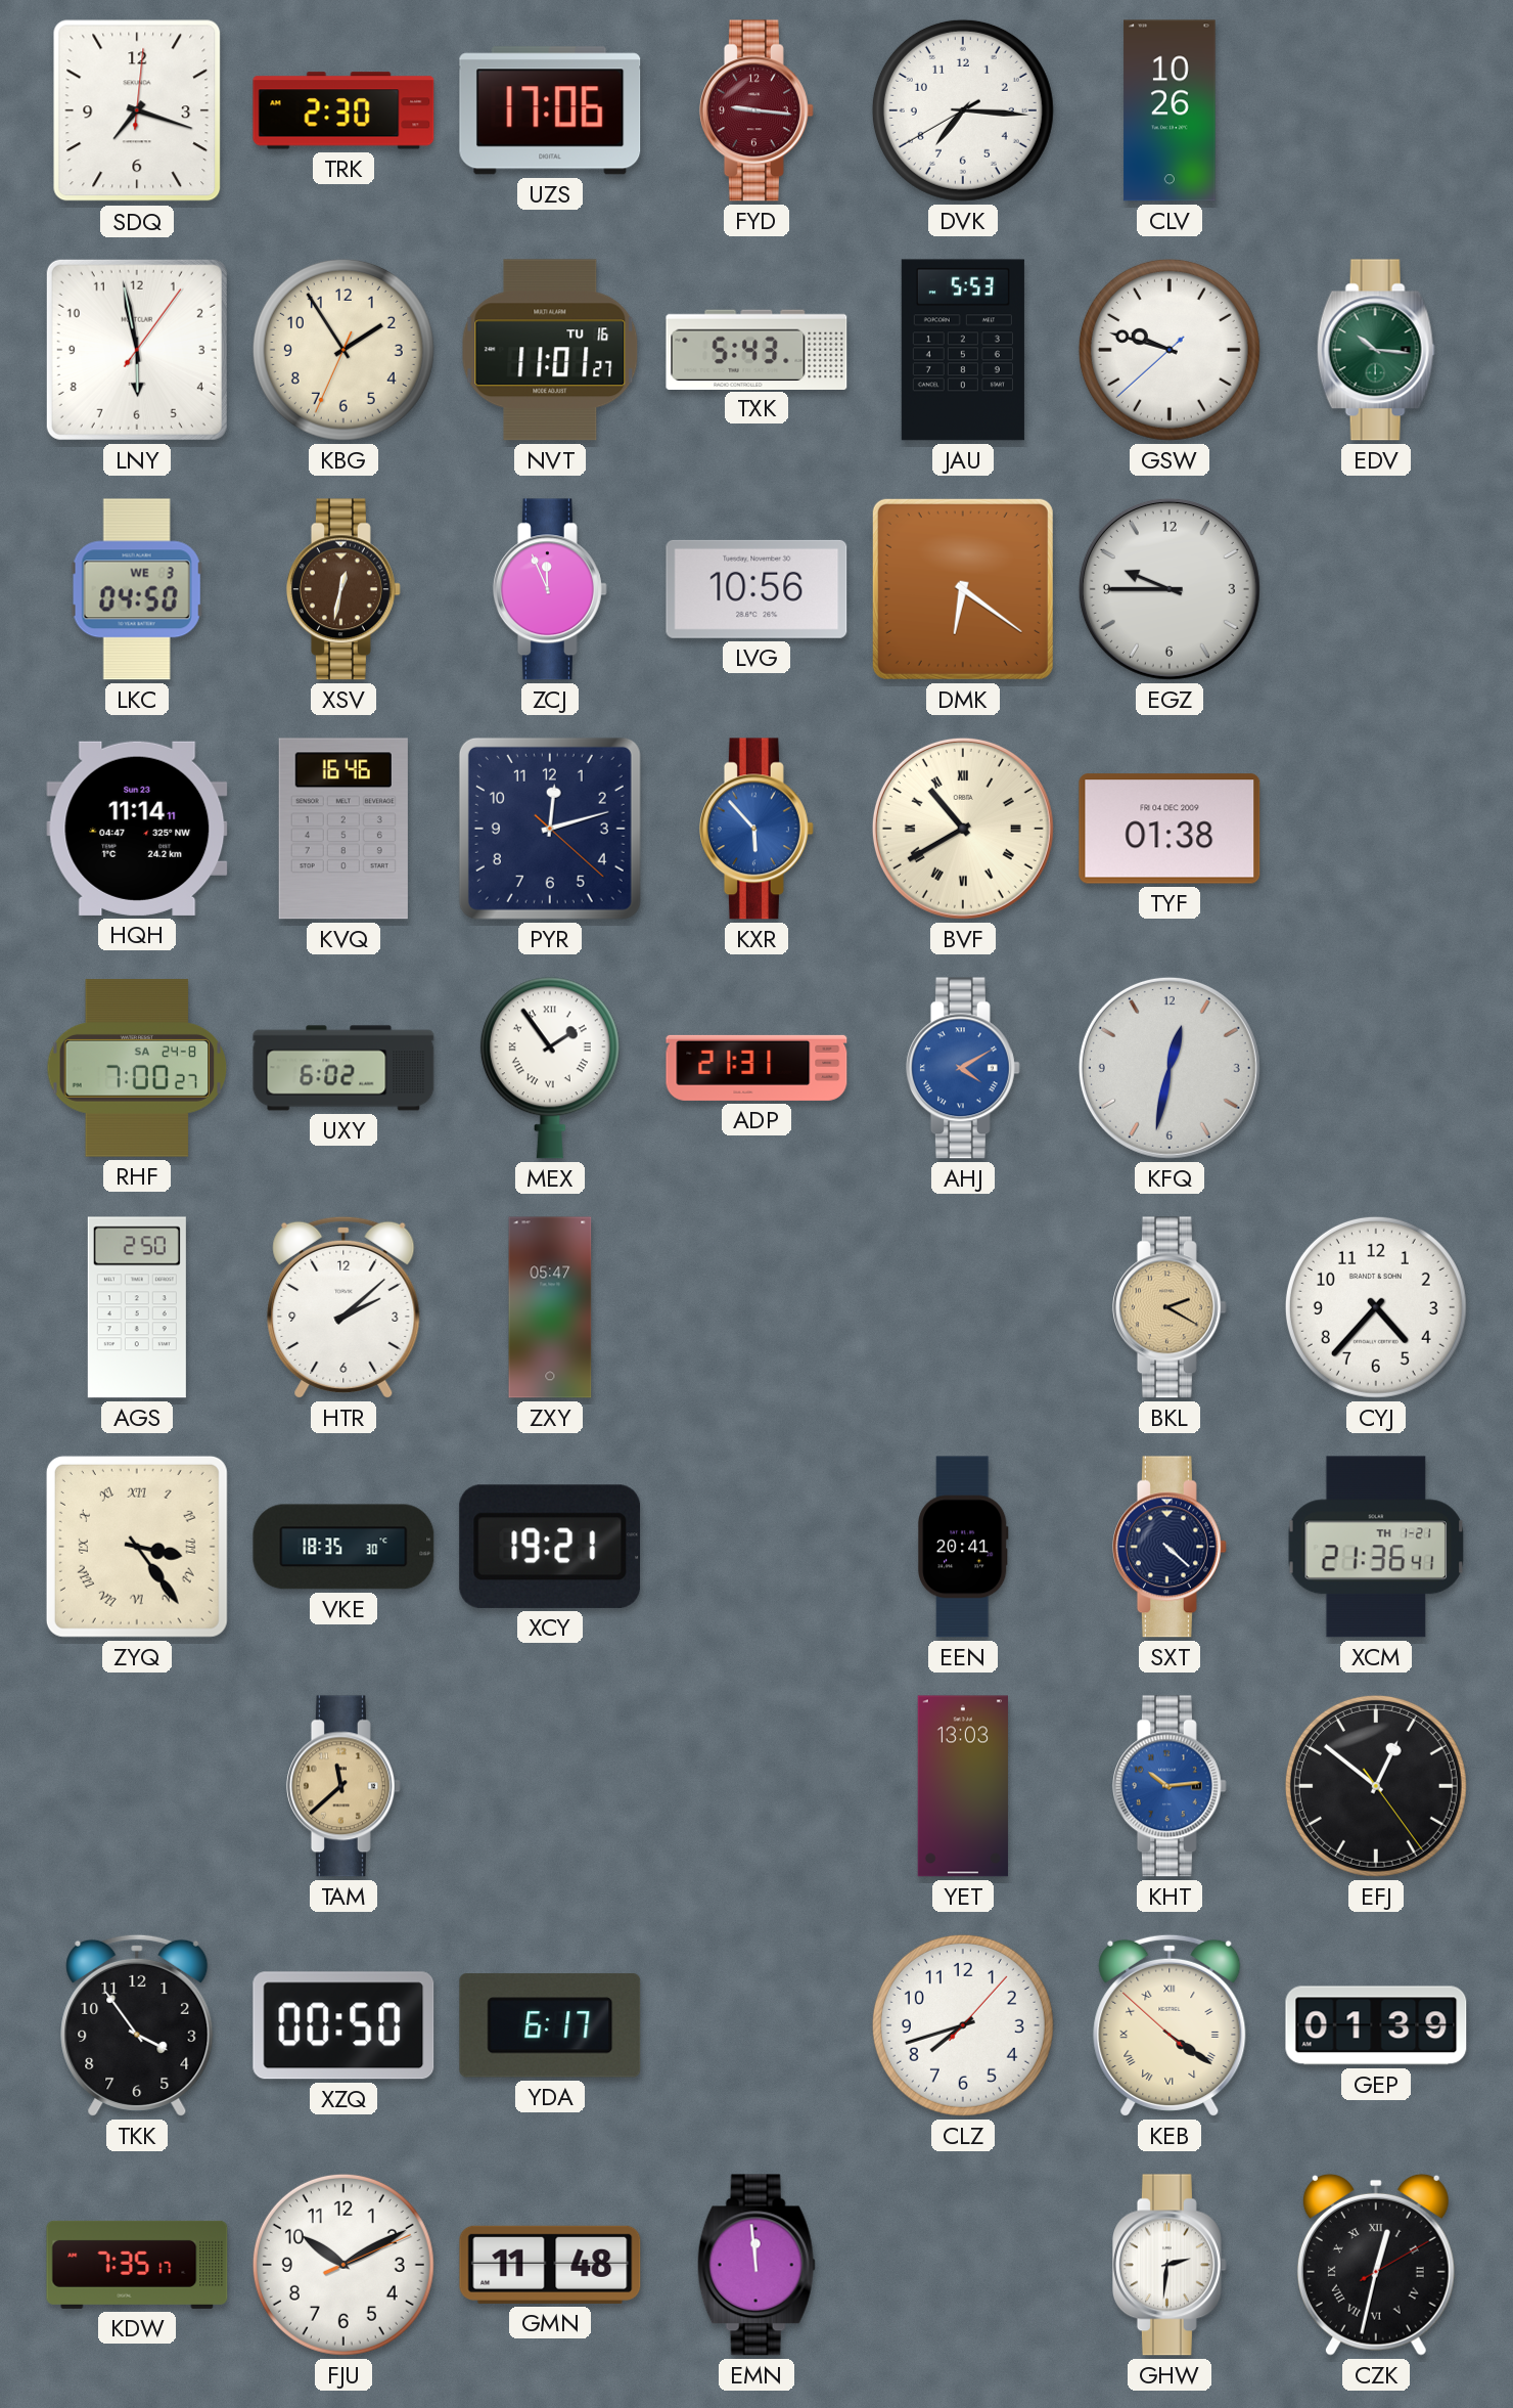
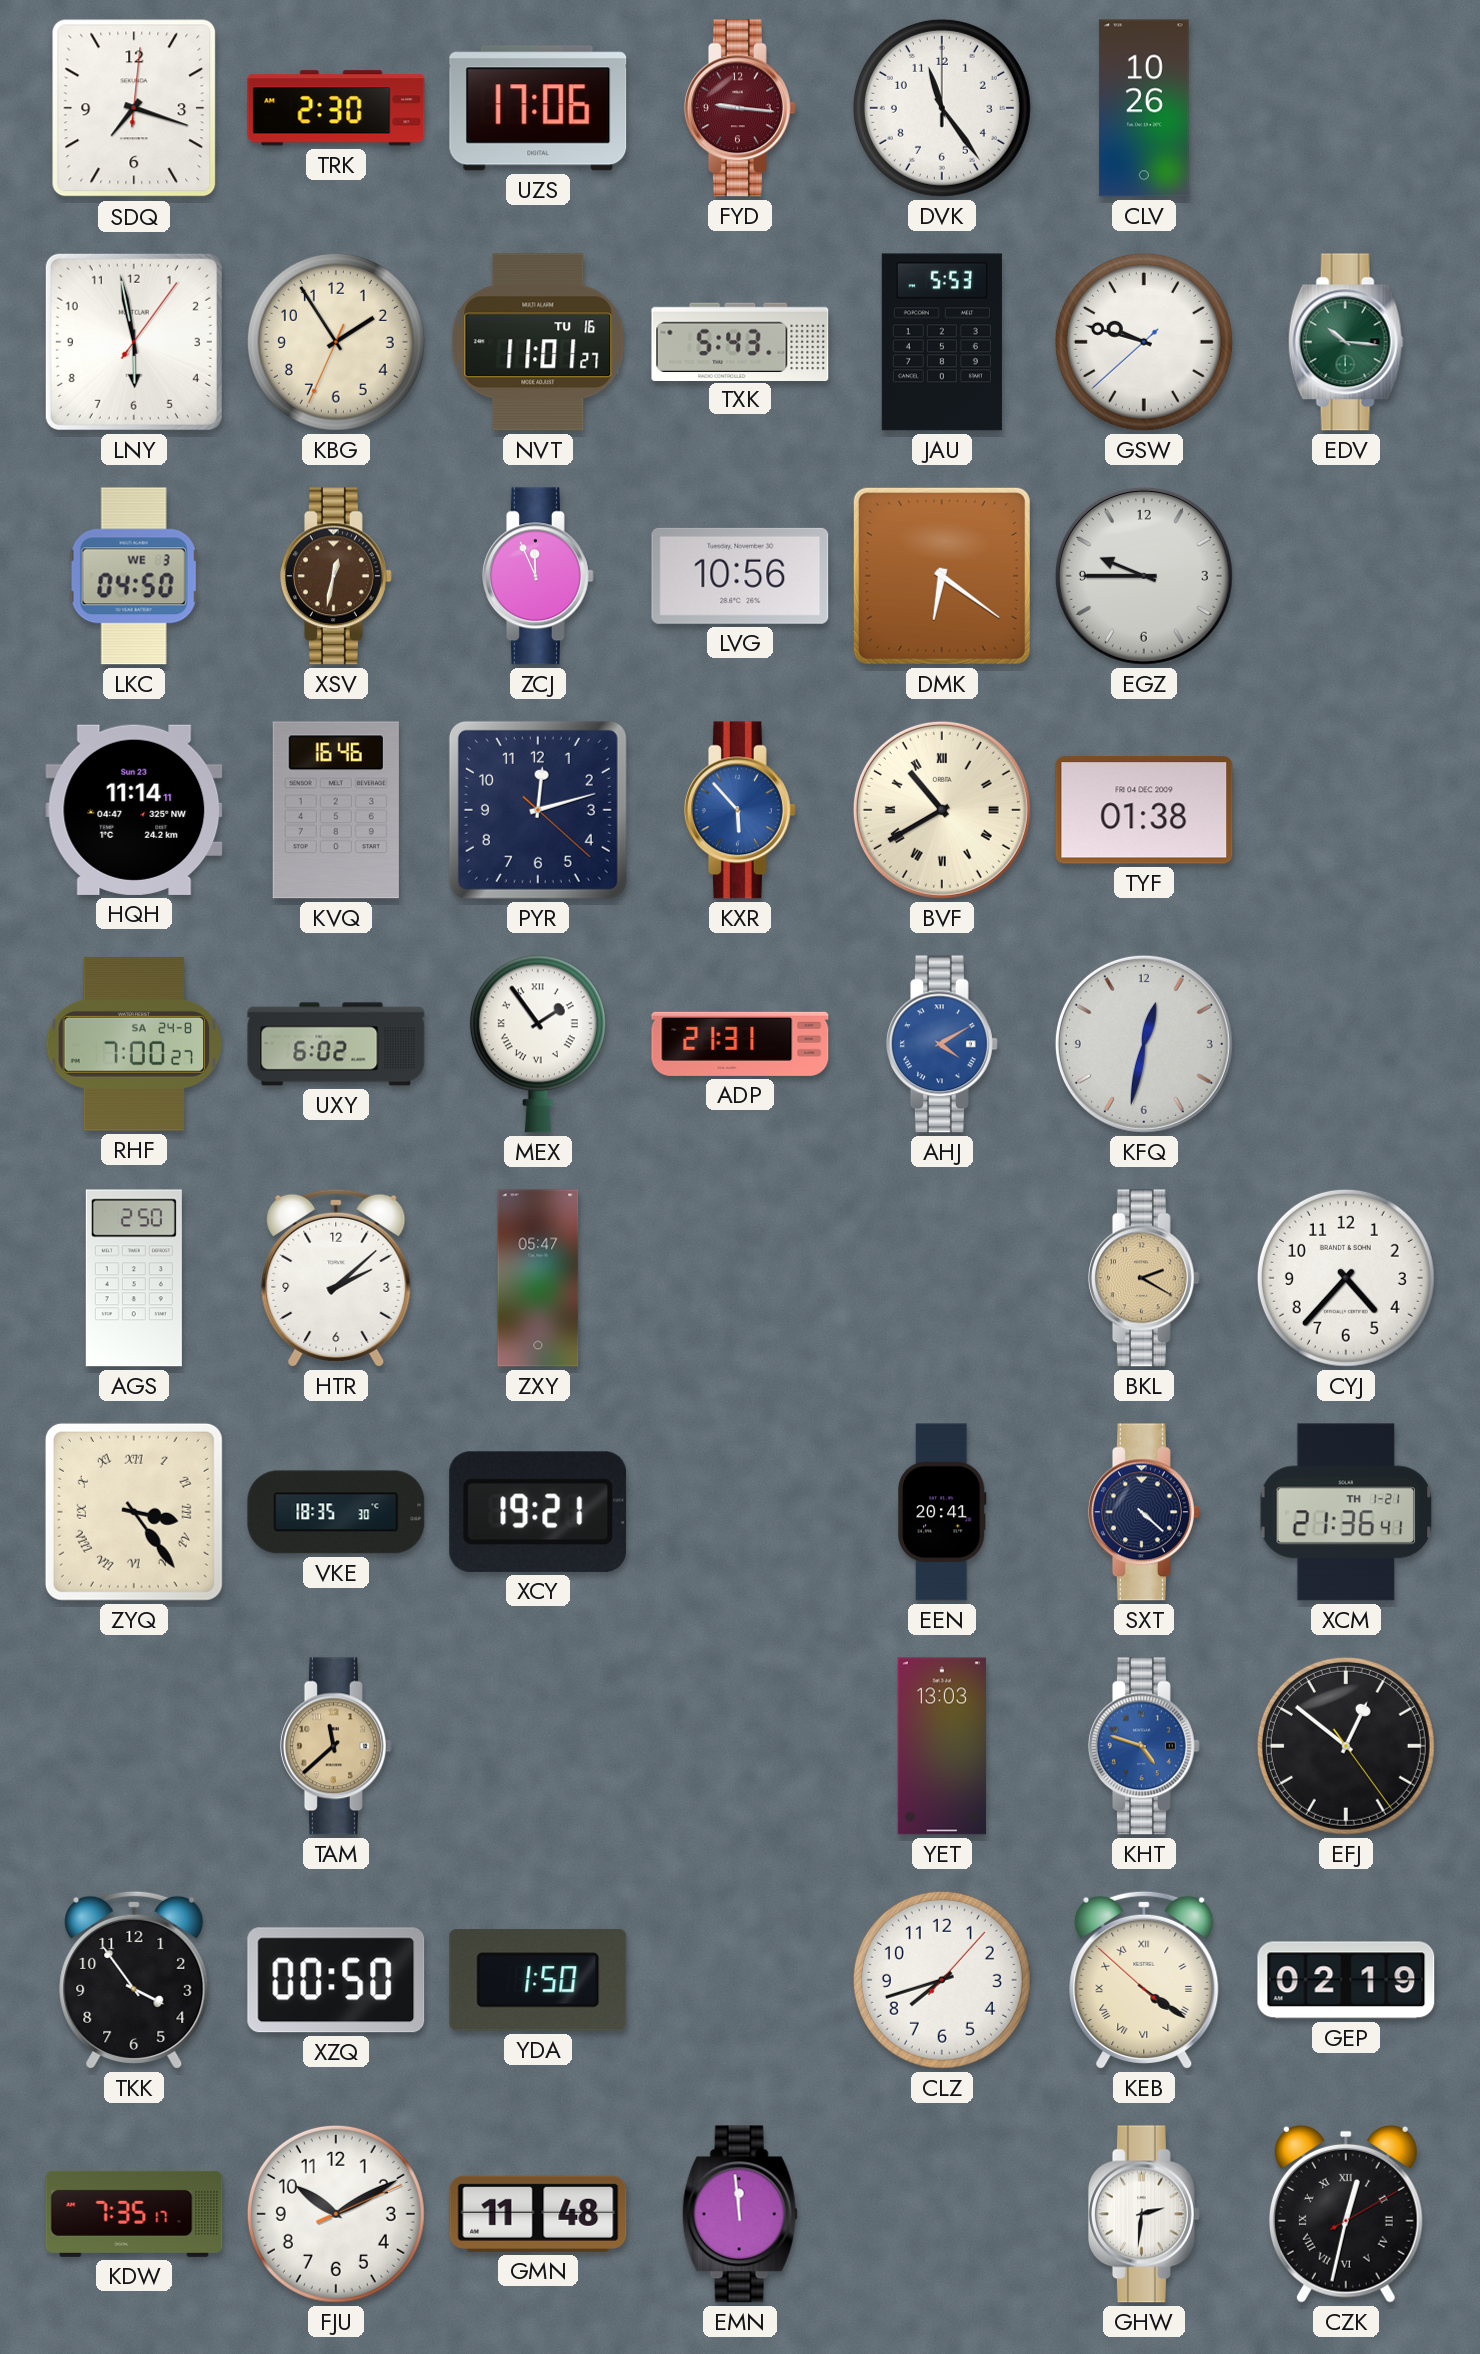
DVK: 7:15 -> 11:24 (942, 108)
KHT: 10:14 -> 4:48 (1144, 1746)
YDA: 6:17 -> 1:50 (538, 1981)
GEP: 01:39 -> 02:19 (1346, 1980)
